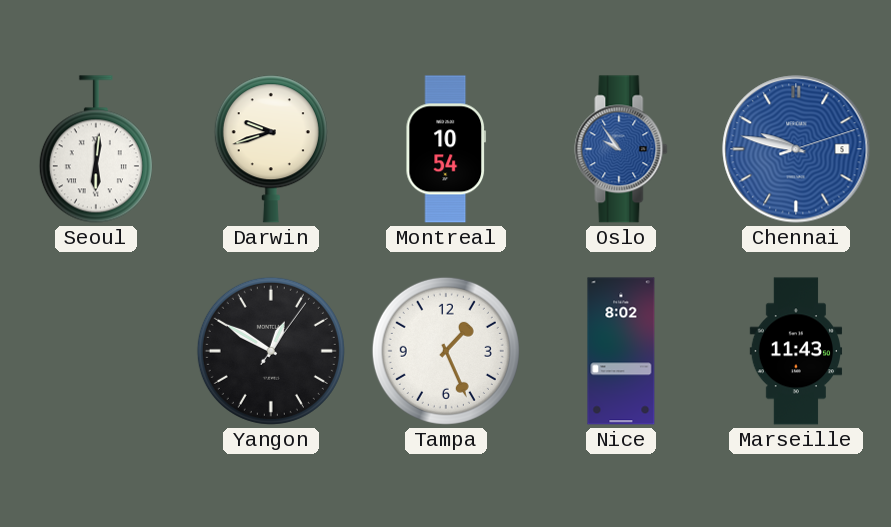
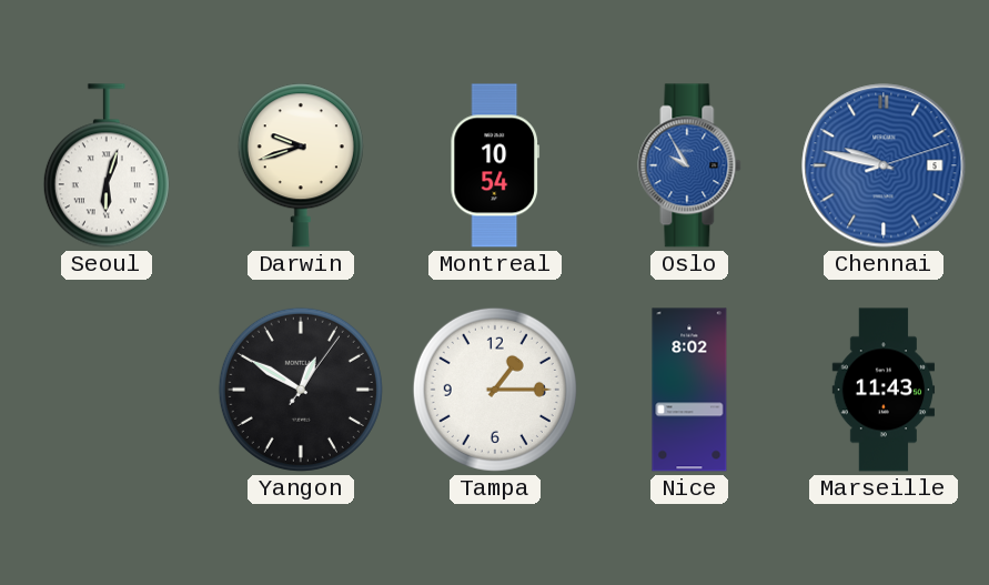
Seoul: 6:01 -> 6:03 (107, 165)
Oslo: 9:54 -> 9:55 (689, 165)
Tampa: 1:26 -> 1:15 (495, 390)
